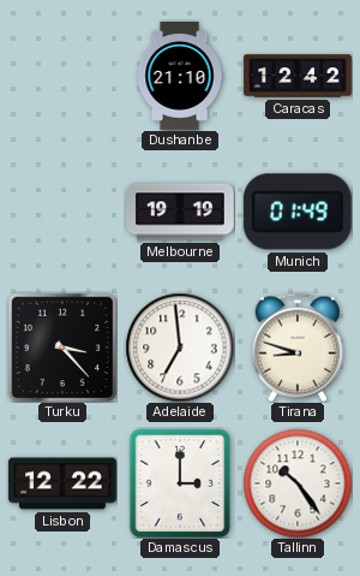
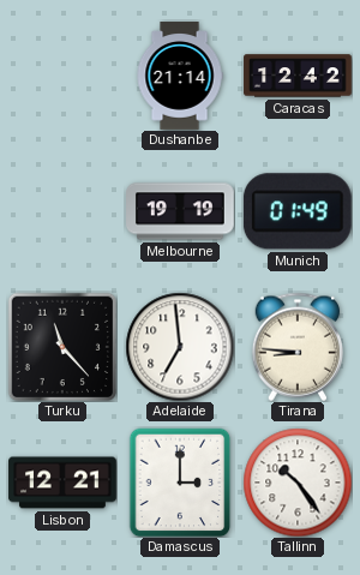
Dushanbe: 21:10 -> 21:14 (180, 76)
Turku: 3:23 -> 11:23 (61, 346)
Tirana: 8:48 -> 8:46 (296, 347)
Lisbon: 12:22 -> 12:21 (62, 483)
